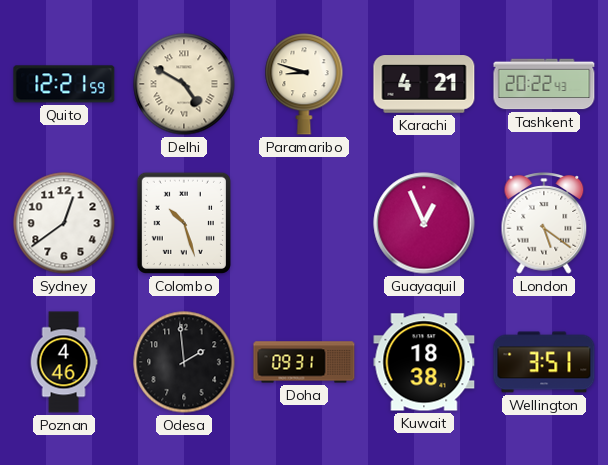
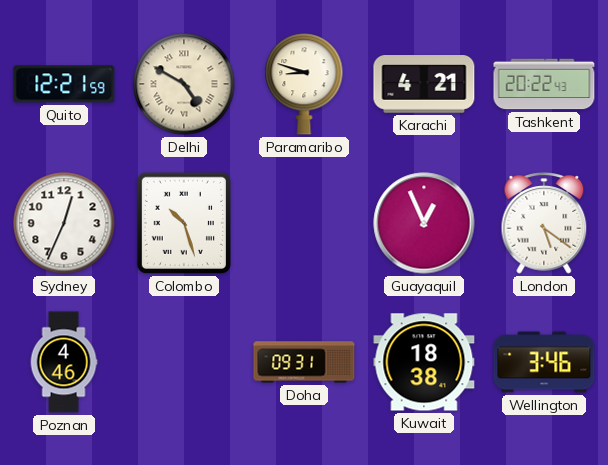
Sydney: 12:39 -> 12:34 (64, 223)
Odesa: 1:59 -> none (184, 362)
Wellington: 3:51 -> 3:46 (544, 362)
